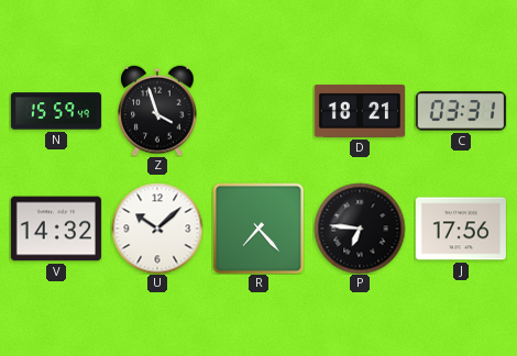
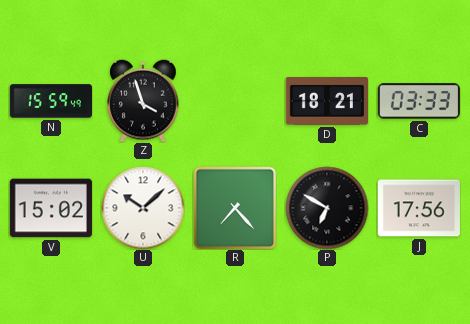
C: 03:31 -> 03:33 (419, 101)
V: 14:32 -> 15:02 (51, 208)
P: 6:46 -> 6:50 (327, 208)
